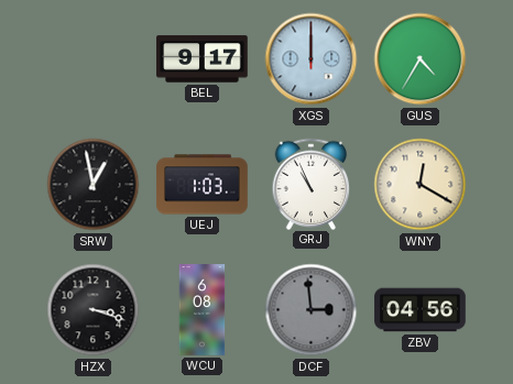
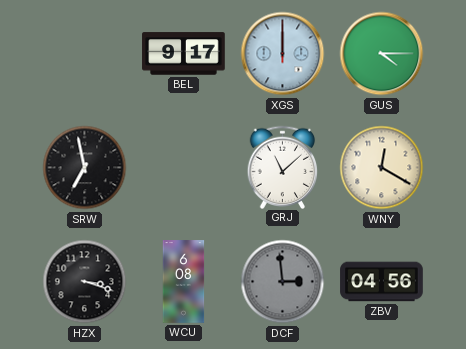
GUS: 4:35 -> 4:15 (382, 54)
SRW: 12:58 -> 6:58 (85, 168)
UEJ: 1:03 -> none (203, 185)
GRJ: 10:56 -> 11:08 (283, 167)
